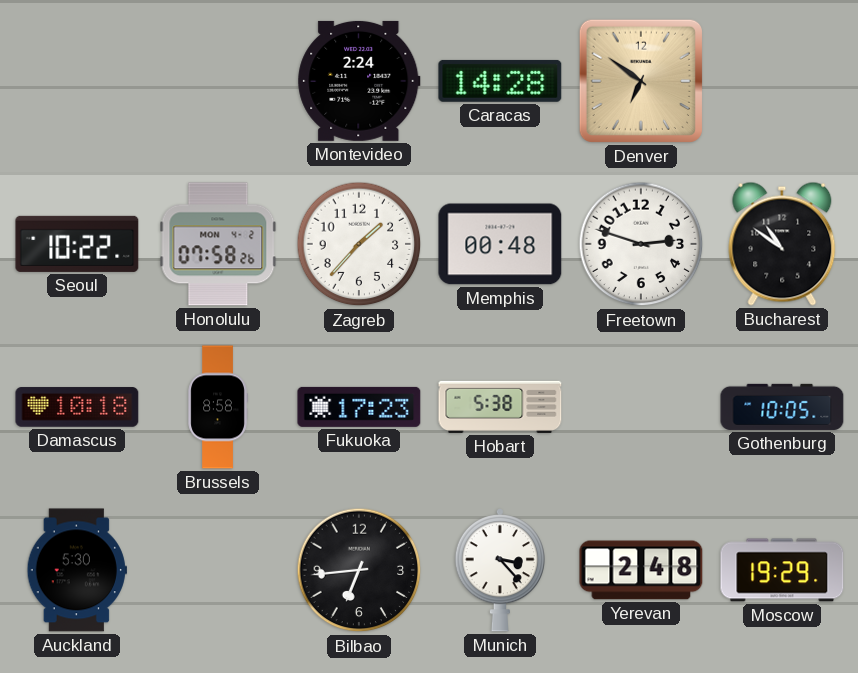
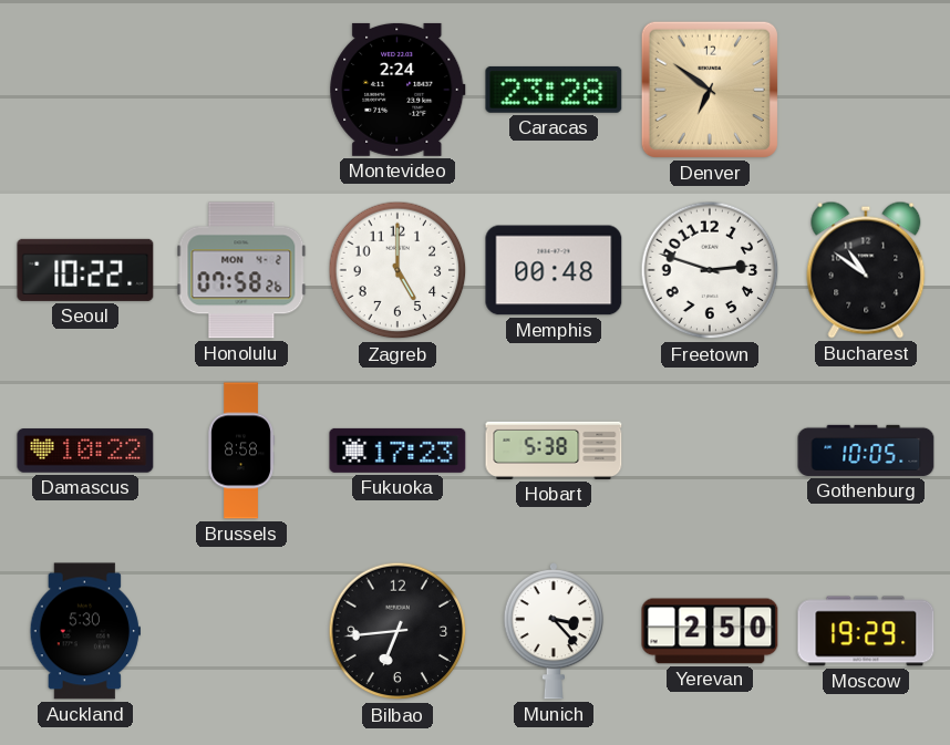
Caracas: 14:28 -> 23:28 (554, 90)
Zagreb: 1:37 -> 5:00 (397, 270)
Damascus: 10:18 -> 10:22 (85, 451)
Yerevan: 2:48 -> 2:50 (710, 631)
